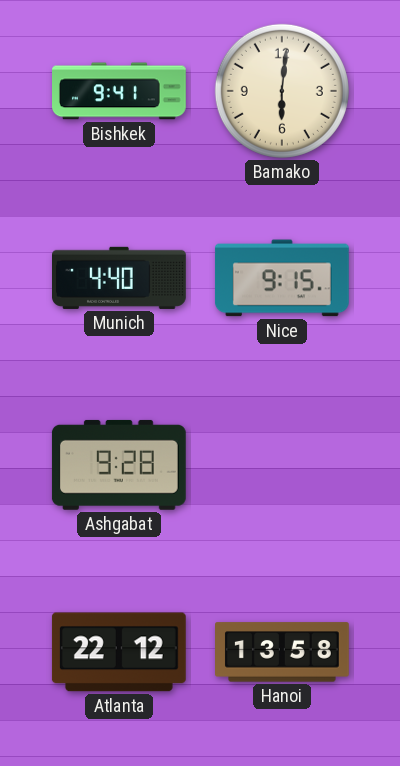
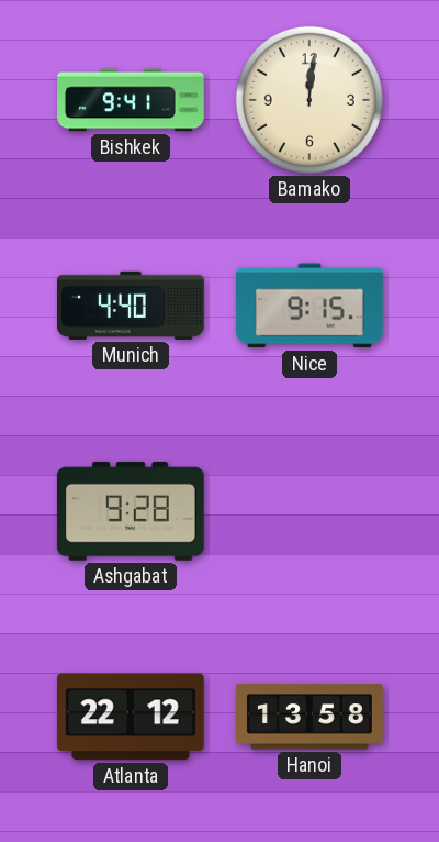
Bamako: 6:01 -> 12:01 (309, 100)
